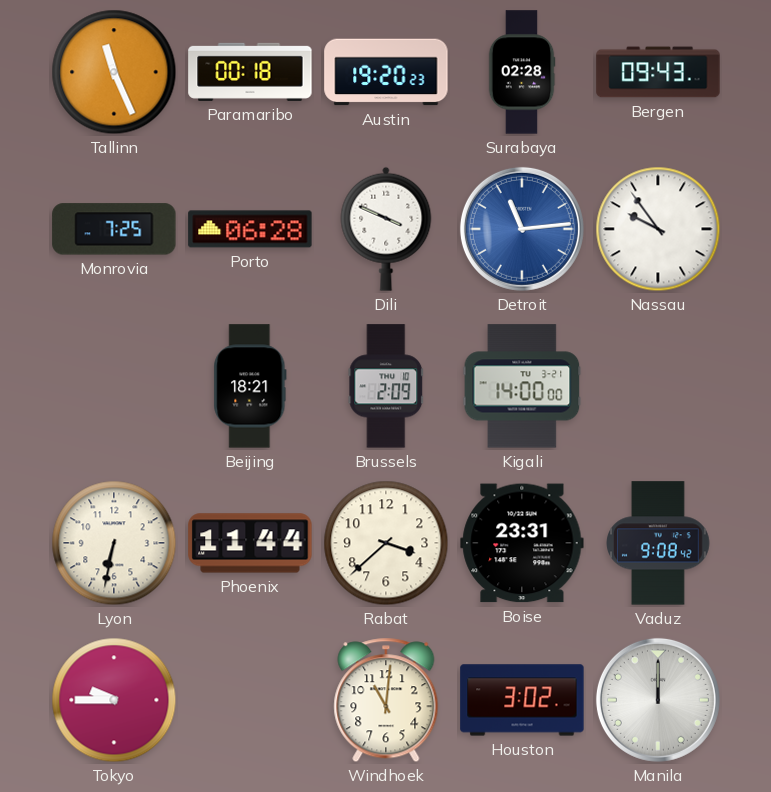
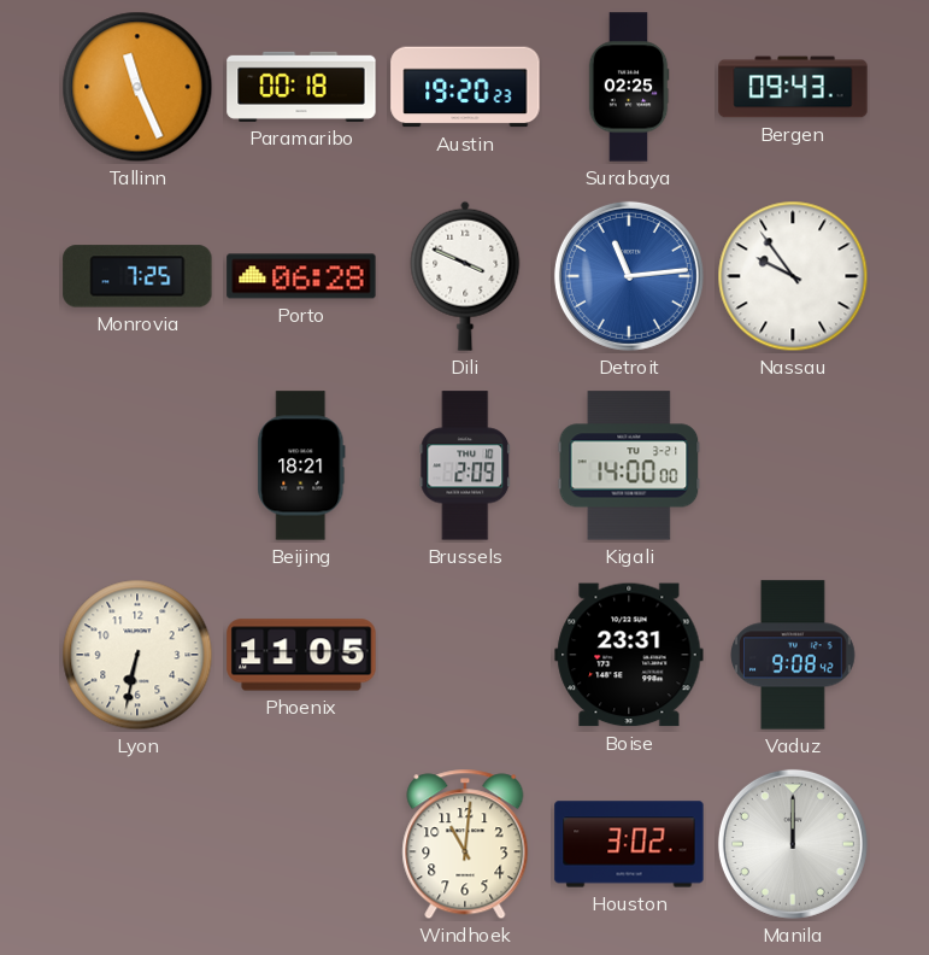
Surabaya: 02:28 -> 02:25 (629, 87)
Phoenix: 11:44 -> 11:05 (301, 655)
Rabat: 3:38 -> none (386, 543)
Tokyo: 9:45 -> none (114, 700)
